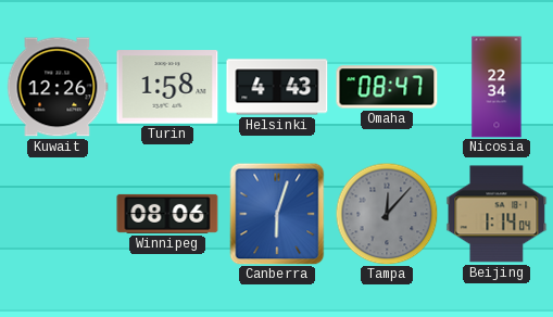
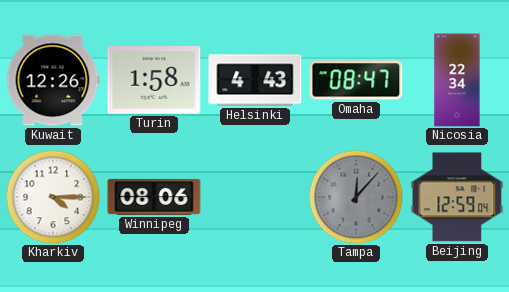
Kharkiv: none -> 4:15 (53, 197)
Canberra: 6:03 -> none (277, 214)
Beijing: 1:14 -> 12:59 (457, 197)
